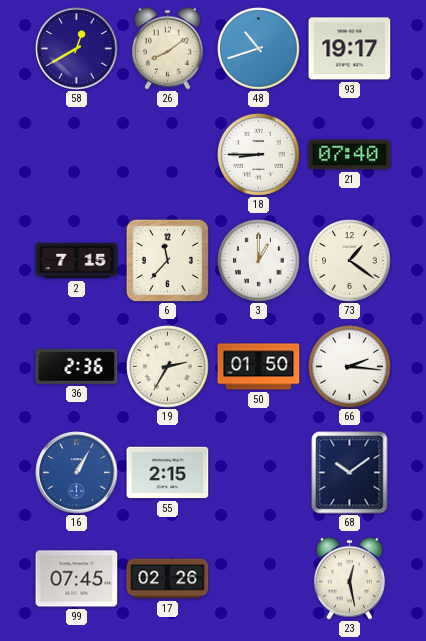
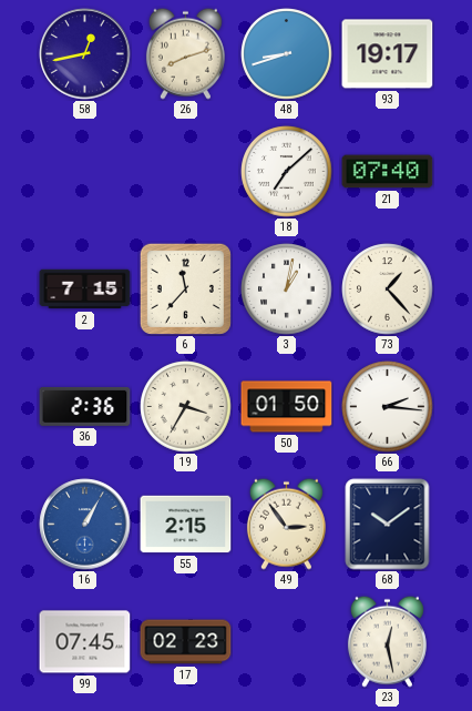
58: 12:40 -> 12:43 (85, 54)
26: 8:09 -> 8:12 (185, 53)
48: 10:42 -> 8:42 (287, 54)
18: 8:45 -> 7:08 (287, 172)
3: 1:00 -> 1:02 (287, 290)
73: 1:21 -> 1:23 (388, 290)
19: 2:35 -> 3:35 (186, 407)
49: none -> 2:54 (286, 524)
17: 02:26 -> 02:23 (186, 642)
